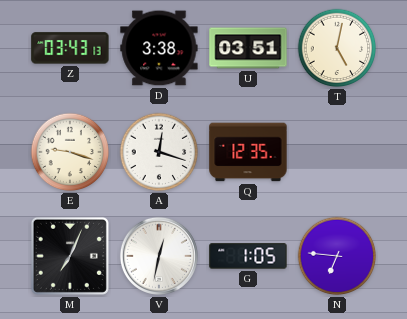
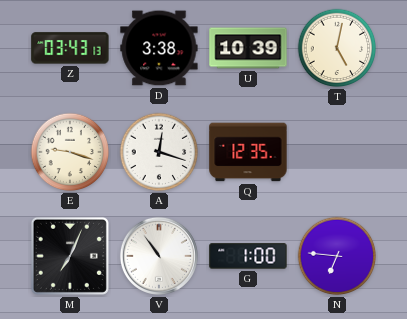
U: 03:51 -> 10:39 (248, 48)
V: 12:32 -> 10:54 (159, 256)
G: 1:05 -> 1:00 (248, 256)
